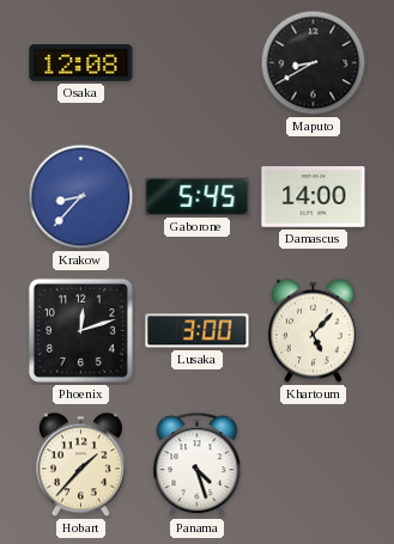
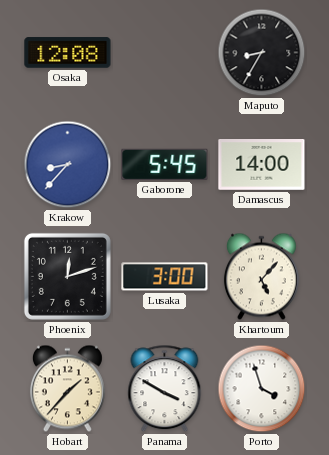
Maputo: 8:40 -> 8:35 (262, 53)
Panama: 4:27 -> 3:50 (165, 389)
Porto: none -> 3:57 (262, 389)
